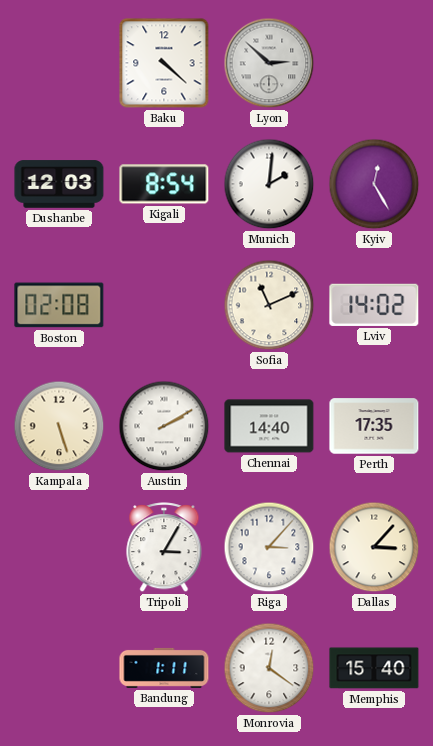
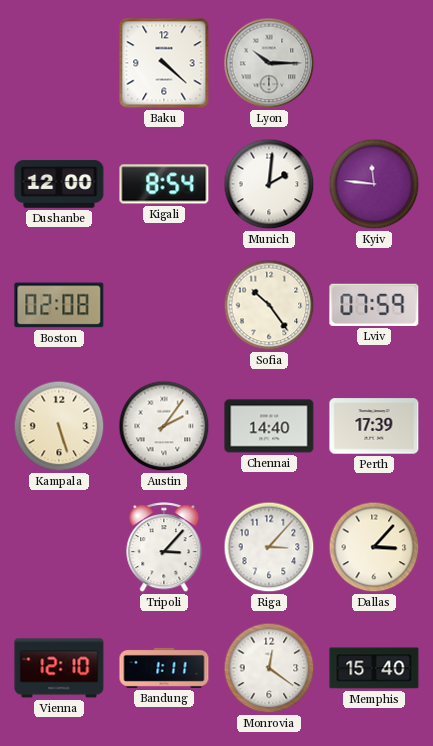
Lyon: 2:52 -> 10:15 (269, 63)
Dushanbe: 12:03 -> 12:00 (59, 184)
Kyiv: 12:25 -> 11:46 (374, 184)
Sofia: 11:11 -> 10:24 (269, 305)
Lviv: 14:02 -> 07:59 (374, 305)
Austin: 2:10 -> 2:06 (164, 426)
Perth: 17:35 -> 17:39 (374, 426)
Tripoli: 3:05 -> 3:07 (164, 548)
Vienna: none -> 12:10 (59, 668)
